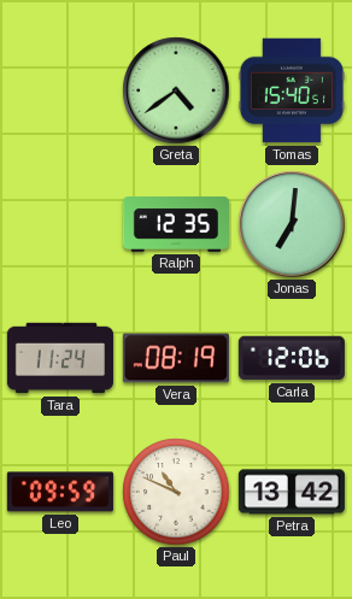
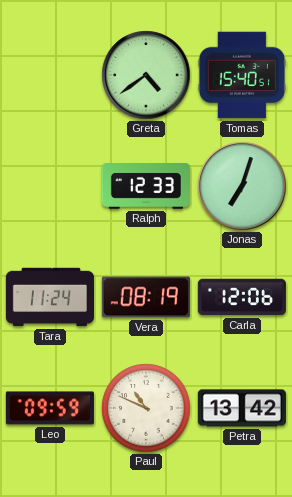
Ralph: 12:35 -> 12:33 (146, 186)
Jonas: 7:01 -> 7:03 (242, 186)
